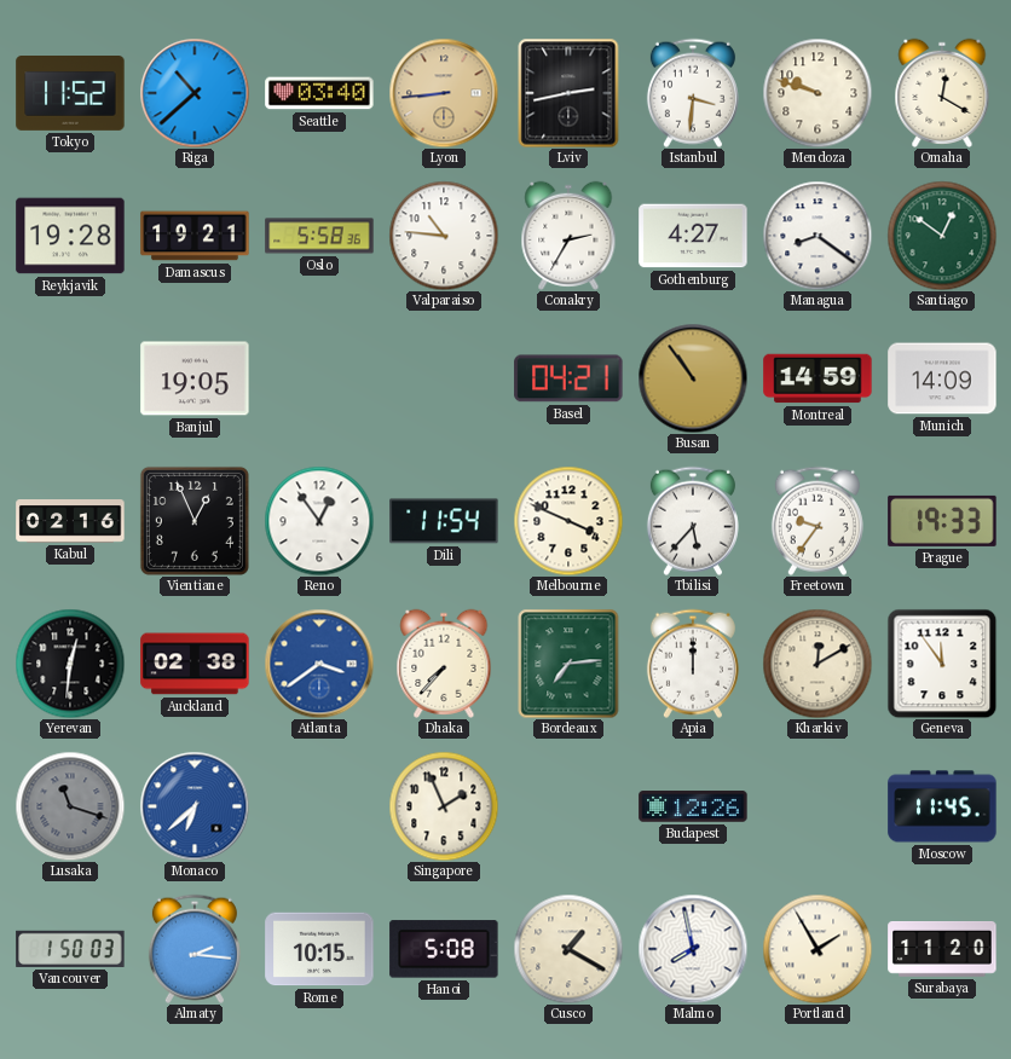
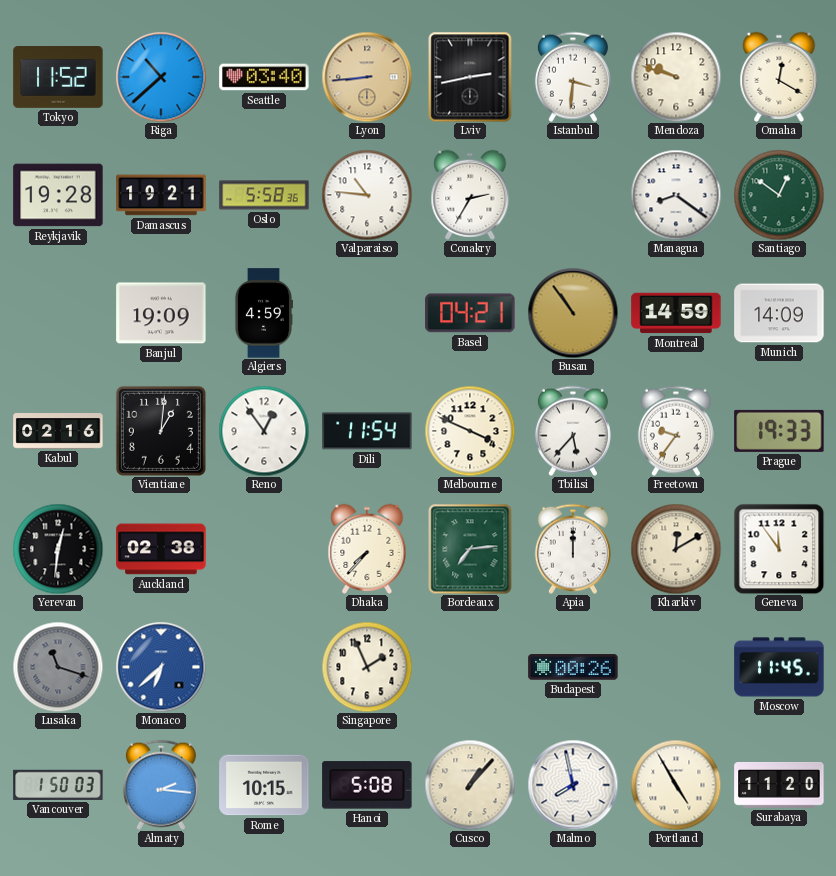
Gothenburg: 4:27 -> none (693, 236)
Banjul: 19:05 -> 19:09 (161, 313)
Algiers: none -> 4:59 (263, 313)
Vientiane: 12:56 -> 1:01 (161, 431)
Atlanta: 3:39 -> none (319, 664)
Budapest: 12:26 -> 00:26 (573, 667)
Cusco: 1:20 -> 1:07 (470, 785)
Portland: 1:55 -> 4:55 (676, 785)
